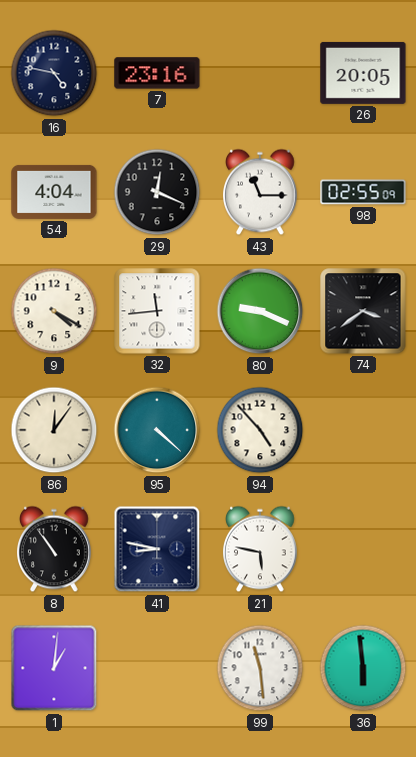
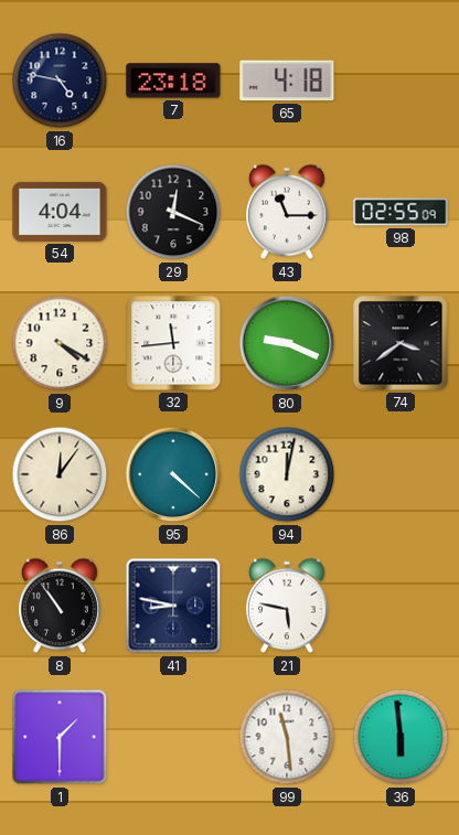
7: 23:16 -> 23:18 (173, 81)
65: none -> 4:18 (287, 81)
26: 20:05 -> none (363, 73)
94: 4:53 -> 12:02 (287, 474)
1: 1:01 -> 1:30 (60, 737)
